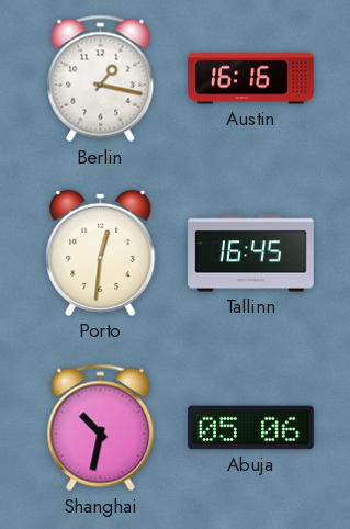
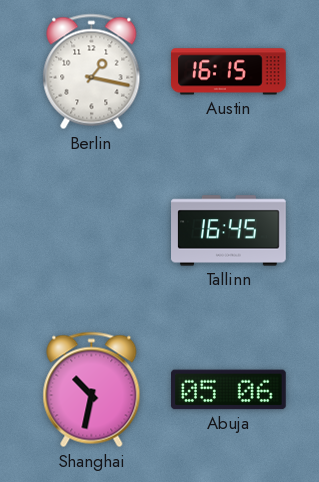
Austin: 16:16 -> 16:15 (229, 72)
Porto: 12:31 -> none (101, 252)
